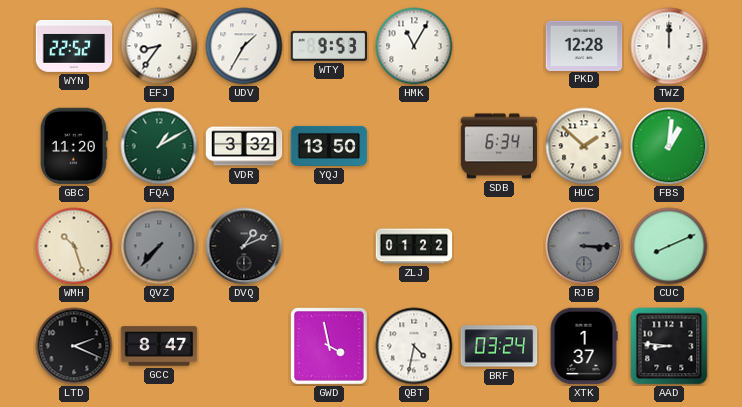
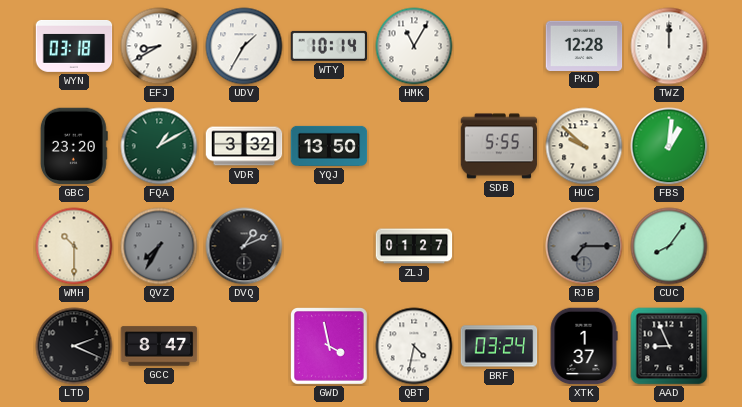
WYN: 22:52 -> 03:18 (74, 46)
EFJ: 8:36 -> 8:40 (159, 46)
WTY: 9:53 -> 10:14 (329, 46)
GBC: 11:20 -> 23:20 (74, 146)
SDB: 6:34 -> 5:55 (499, 146)
HUC: 1:52 -> 9:52 (584, 146)
WMH: 10:27 -> 10:30 (74, 246)
QVZ: 7:37 -> 7:35 (159, 246)
ZLJ: 01:22 -> 01:27 (414, 246)
RJB: 3:15 -> 7:15 (584, 246)
CUC: 8:11 -> 8:06 (669, 246)
AAD: 8:46 -> 8:56 (669, 346)
